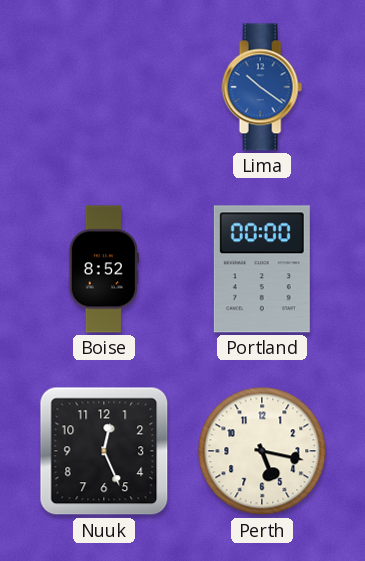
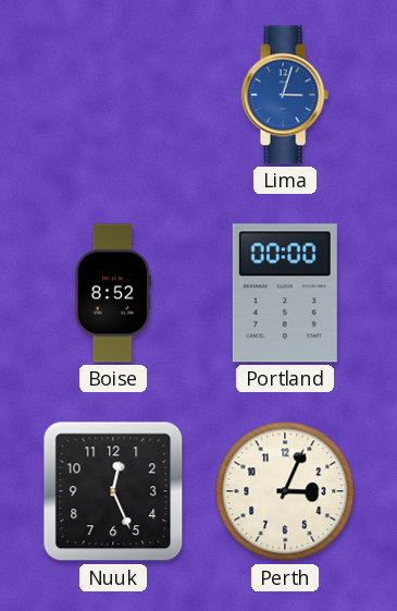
Lima: 10:21 -> 3:03 (285, 95)
Perth: 5:17 -> 3:04 (285, 491)
